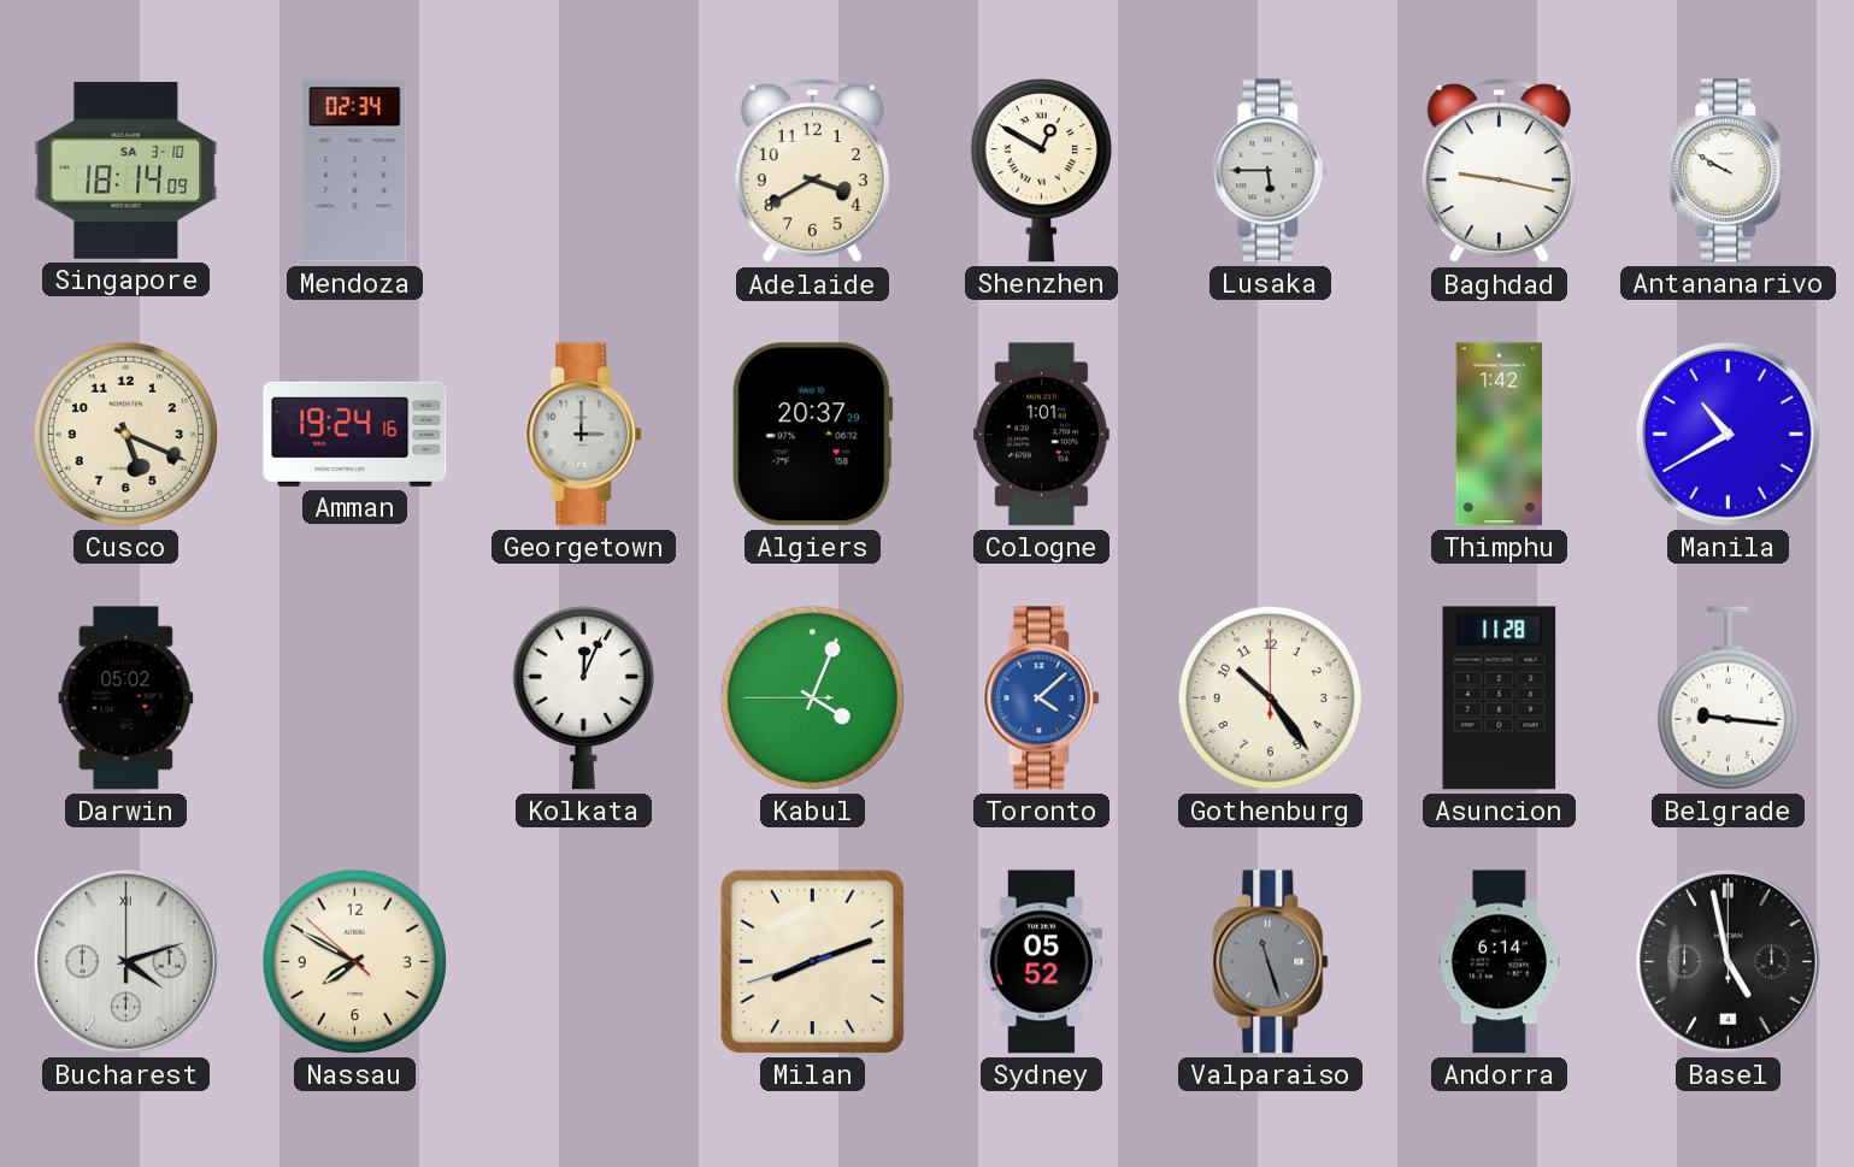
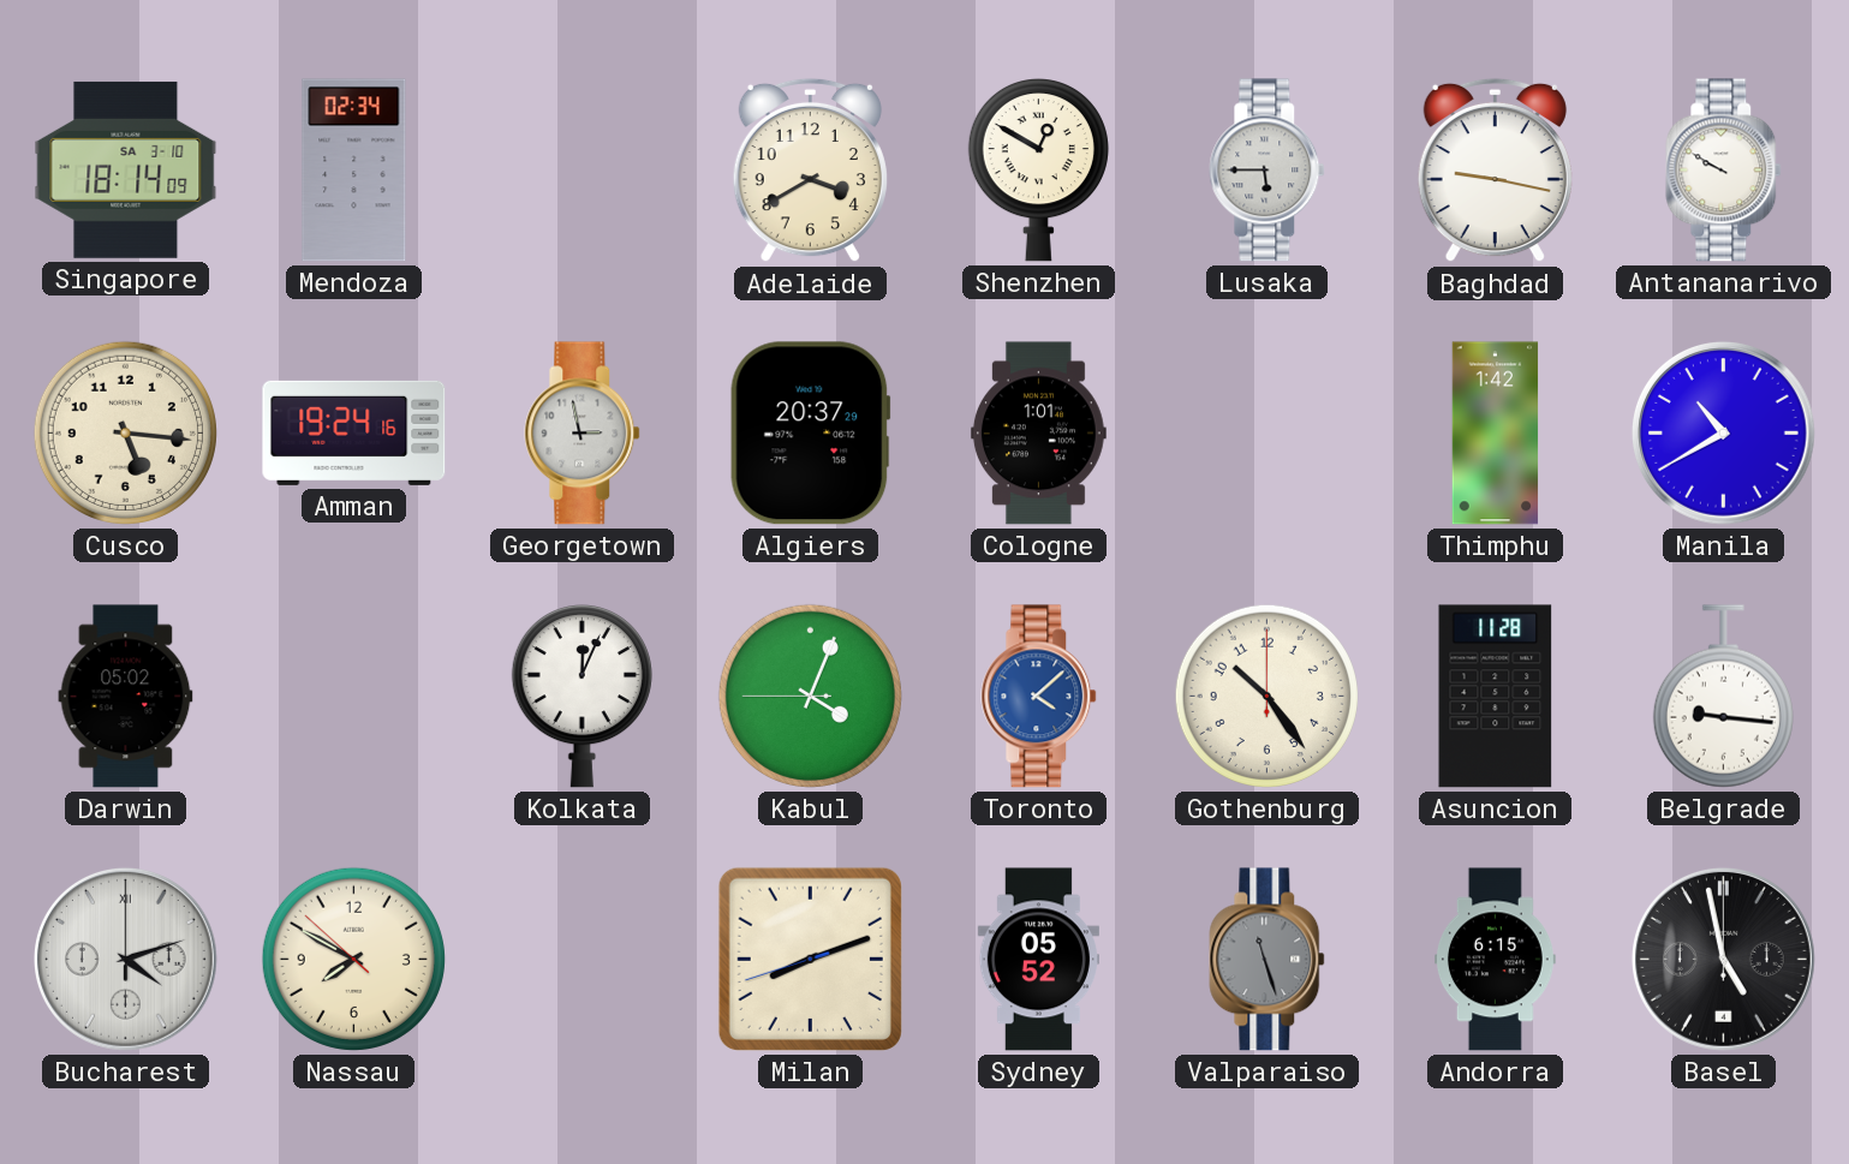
Cusco: 5:19 -> 5:16 (125, 432)
Georgetown: 3:00 -> 2:58 (583, 434)
Andorra: 6:14 -> 6:15 (1495, 960)
